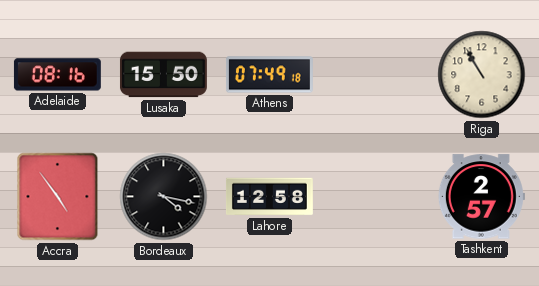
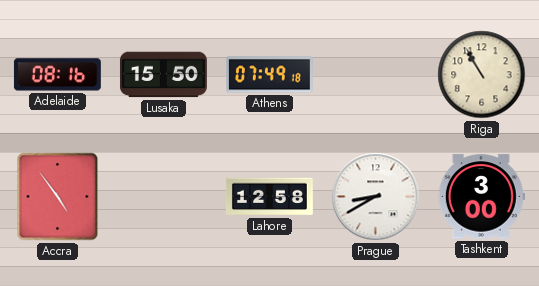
Bordeaux: 4:17 -> none (164, 197)
Prague: none -> 8:40 (376, 197)
Tashkent: 2:57 -> 3:00 (481, 197)
